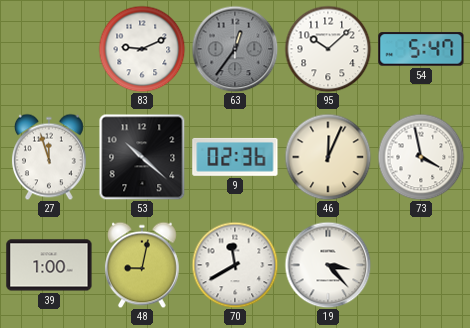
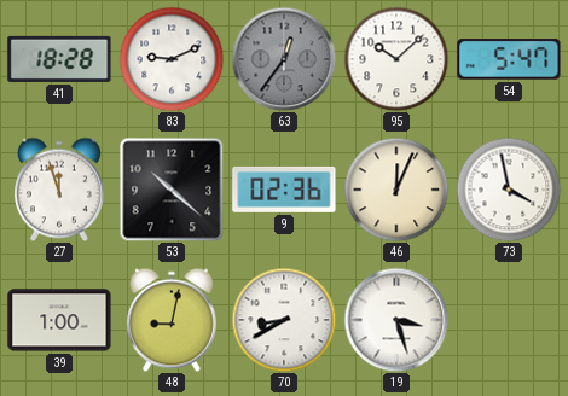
41: none -> 18:28 (59, 59)
70: 11:40 -> 8:40 (284, 320)
19: 3:23 -> 3:27 (396, 320)
